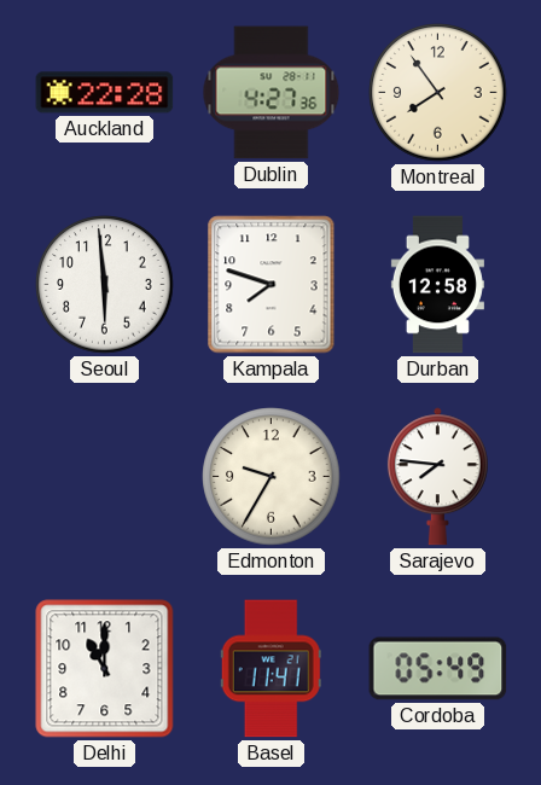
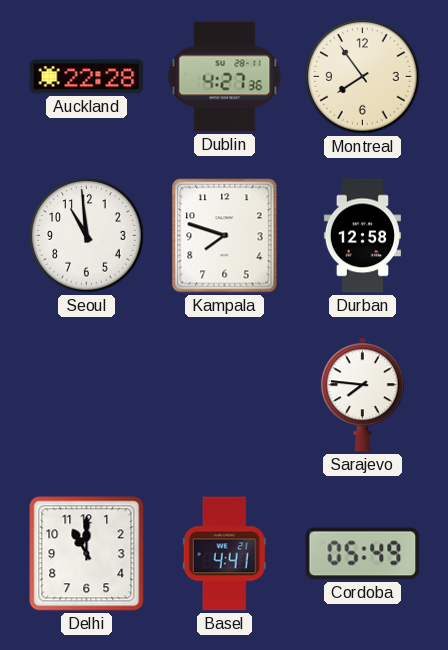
Seoul: 5:59 -> 10:59 (87, 236)
Edmonton: 9:35 -> none (272, 477)
Basel: 11:41 -> 4:41 (224, 554)
